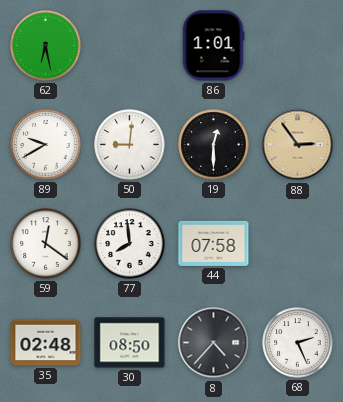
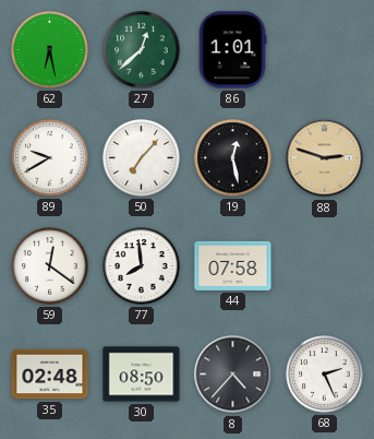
27: none -> 12:38 (142, 50)
50: 9:01 -> 7:07 (142, 158)
19: 12:30 -> 12:28 (233, 158)
88: 2:54 -> 2:48 (325, 158)
